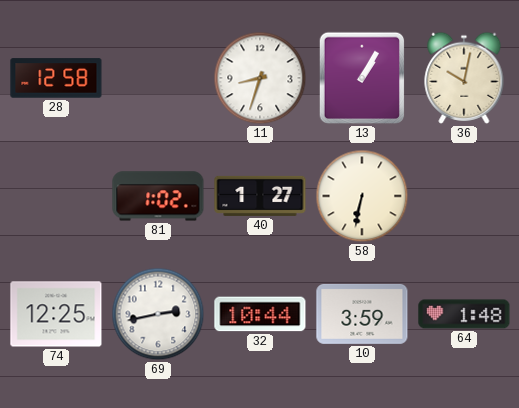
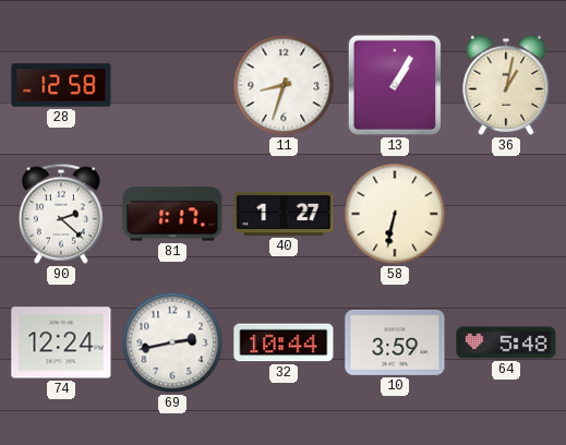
36: 10:02 -> 1:02 (506, 85)
90: none -> 2:22 (61, 214)
81: 1:02 -> 1:17 (172, 214)
74: 12:25 -> 12:24 (61, 342)
64: 1:48 -> 5:48 (506, 342)
